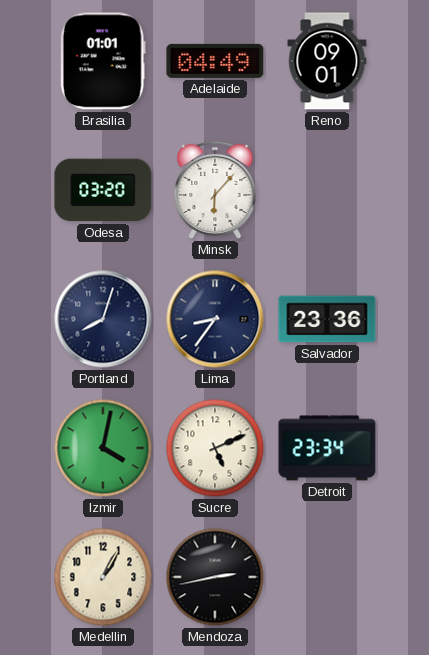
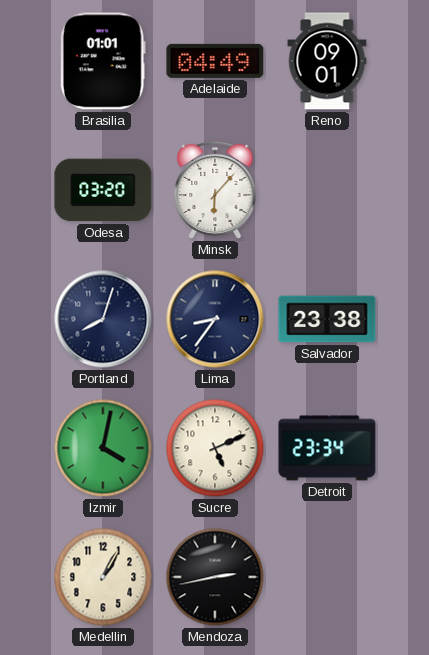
Salvador: 23:36 -> 23:38 (327, 319)
